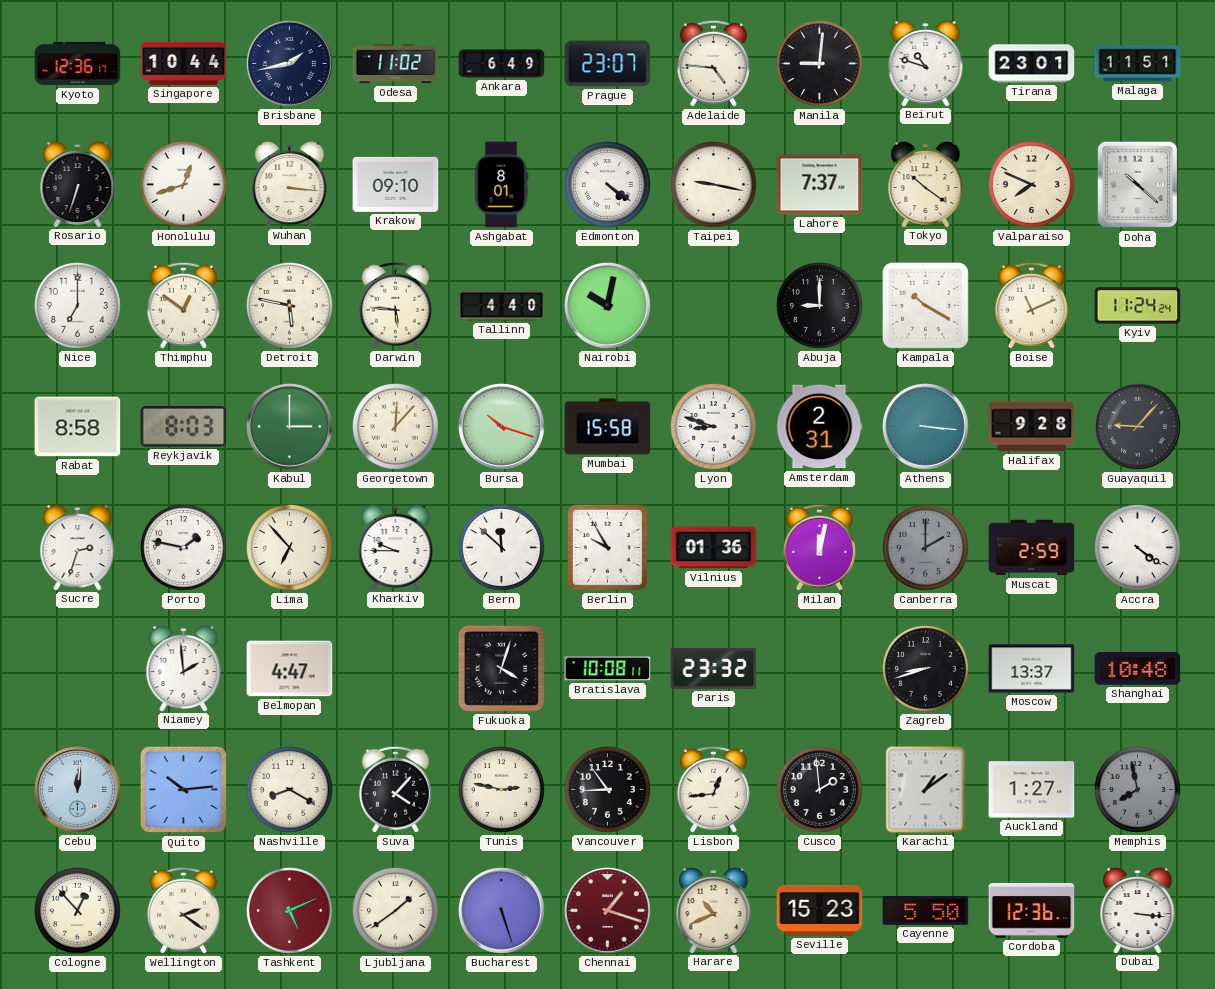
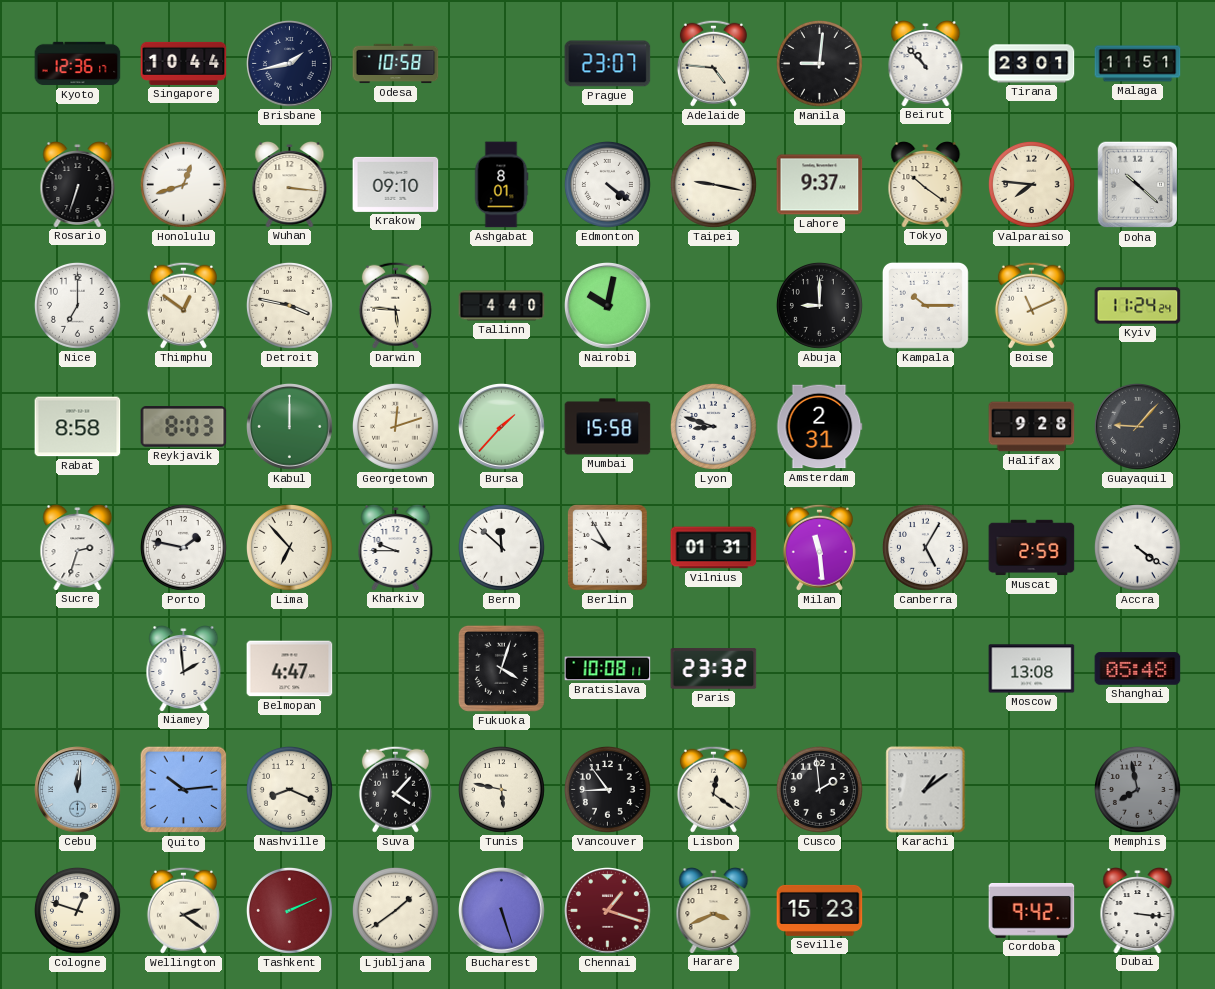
Odesa: 11:02 -> 10:58 (396, 64)
Ankara: 6:49 -> none (502, 64)
Beirut: 10:48 -> 10:53 (926, 64)
Lahore: 7:37 -> 9:37 (820, 185)
Valparaiso: 7:49 -> 7:46 (1031, 184)
Detroit: 5:47 -> 3:47 (289, 305)
Kampala: 10:20 -> 10:15 (925, 305)
Kabul: 3:00 -> 12:00 (290, 427)
Georgetown: 12:07 -> 12:12 (395, 426)
Bursa: 10:18 -> 1:37 (502, 427)
Athens: 3:16 -> none (926, 427)
Vilnius: 01:36 -> 01:31 (714, 548)
Milan: 12:02 -> 11:29 (819, 547)
Canberra: 2:00 -> 5:05 (925, 547)
Canberra dial: grey -> white (925, 547)
Zagreb: 8:42 -> none (925, 668)
Moscow: 13:37 -> 13:08 (1032, 669)
Shanghai: 10:48 -> 05:48 (1138, 669)
Nashville: 8:20 -> 8:19 (289, 789)
Tunis: 2:47 -> 5:47 (501, 789)
Lisbon: 12:44 -> 12:21 (713, 789)
Auckland: 1:27 -> none (1032, 790)
Cologne: 12:53 -> 12:48 (77, 910)
Tashkent: 5:11 -> 2:11 (289, 910)
Harare: 10:41 -> 3:41 (714, 911)
Cayenne: 5:50 -> none (926, 910)
Cordoba: 12:36 -> 9:42 (1032, 910)
